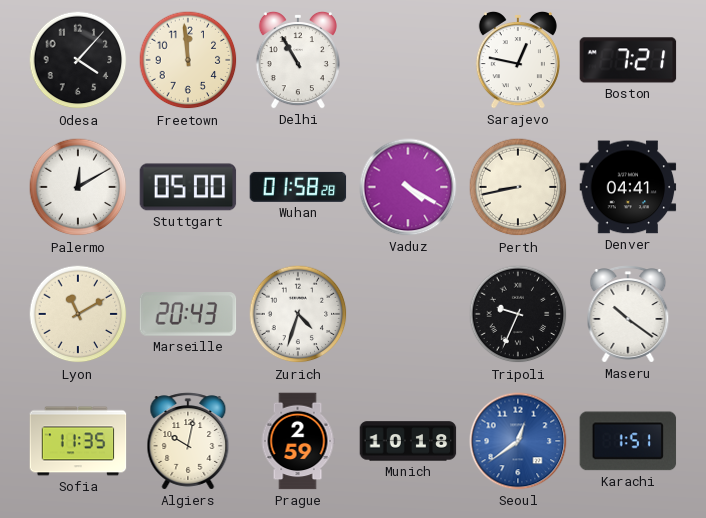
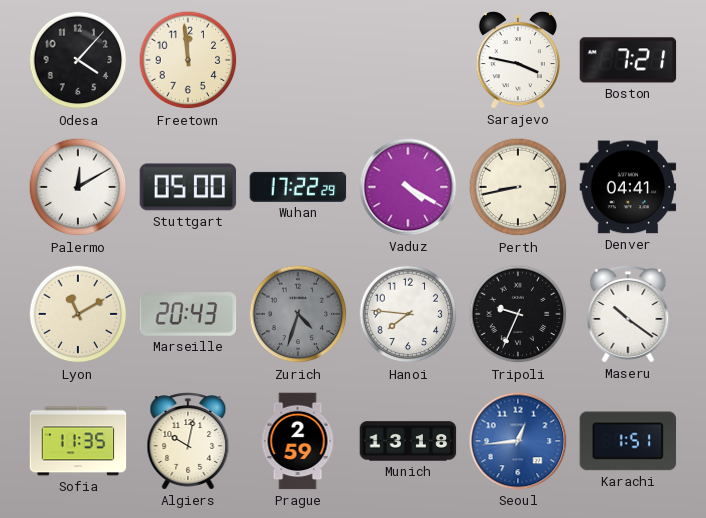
Delhi: 10:55 -> none (298, 60)
Sarajevo: 12:47 -> 3:47 (518, 60)
Wuhan: 01:58 -> 17:22 (298, 187)
Zurich dial: white -> grey (298, 314)
Hanoi: none -> 7:46 (408, 314)
Munich: 10:18 -> 13:18 (408, 441)
Seoul: 12:39 -> 12:44 (518, 441)
